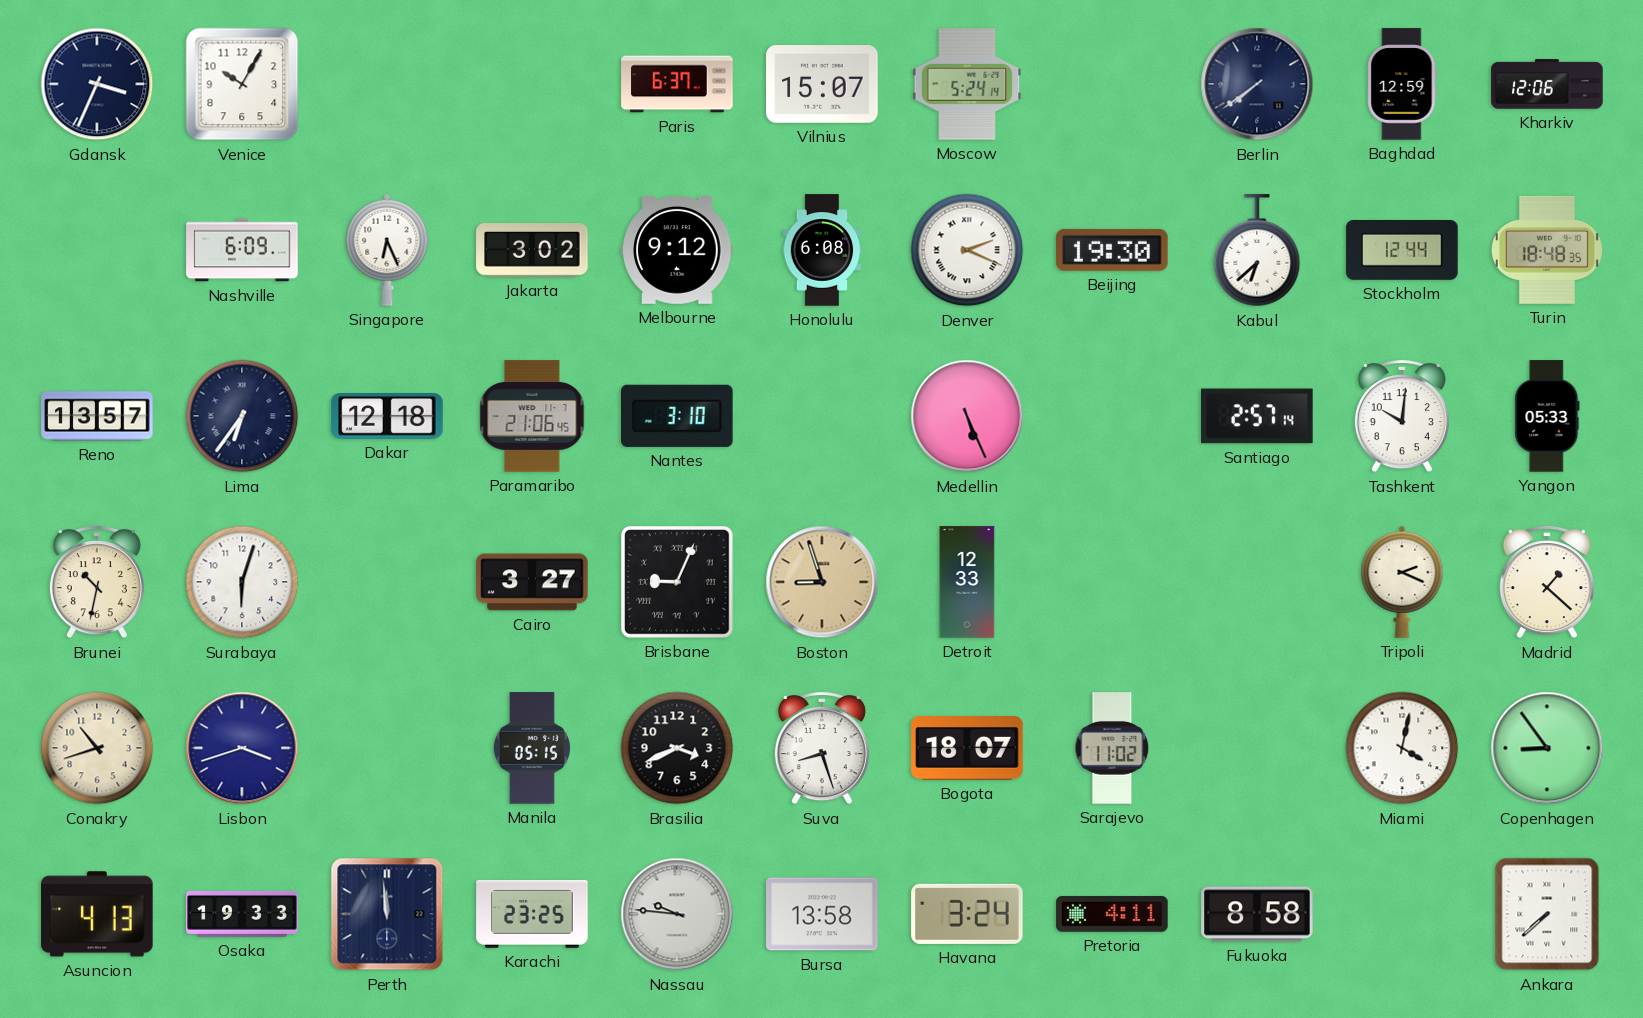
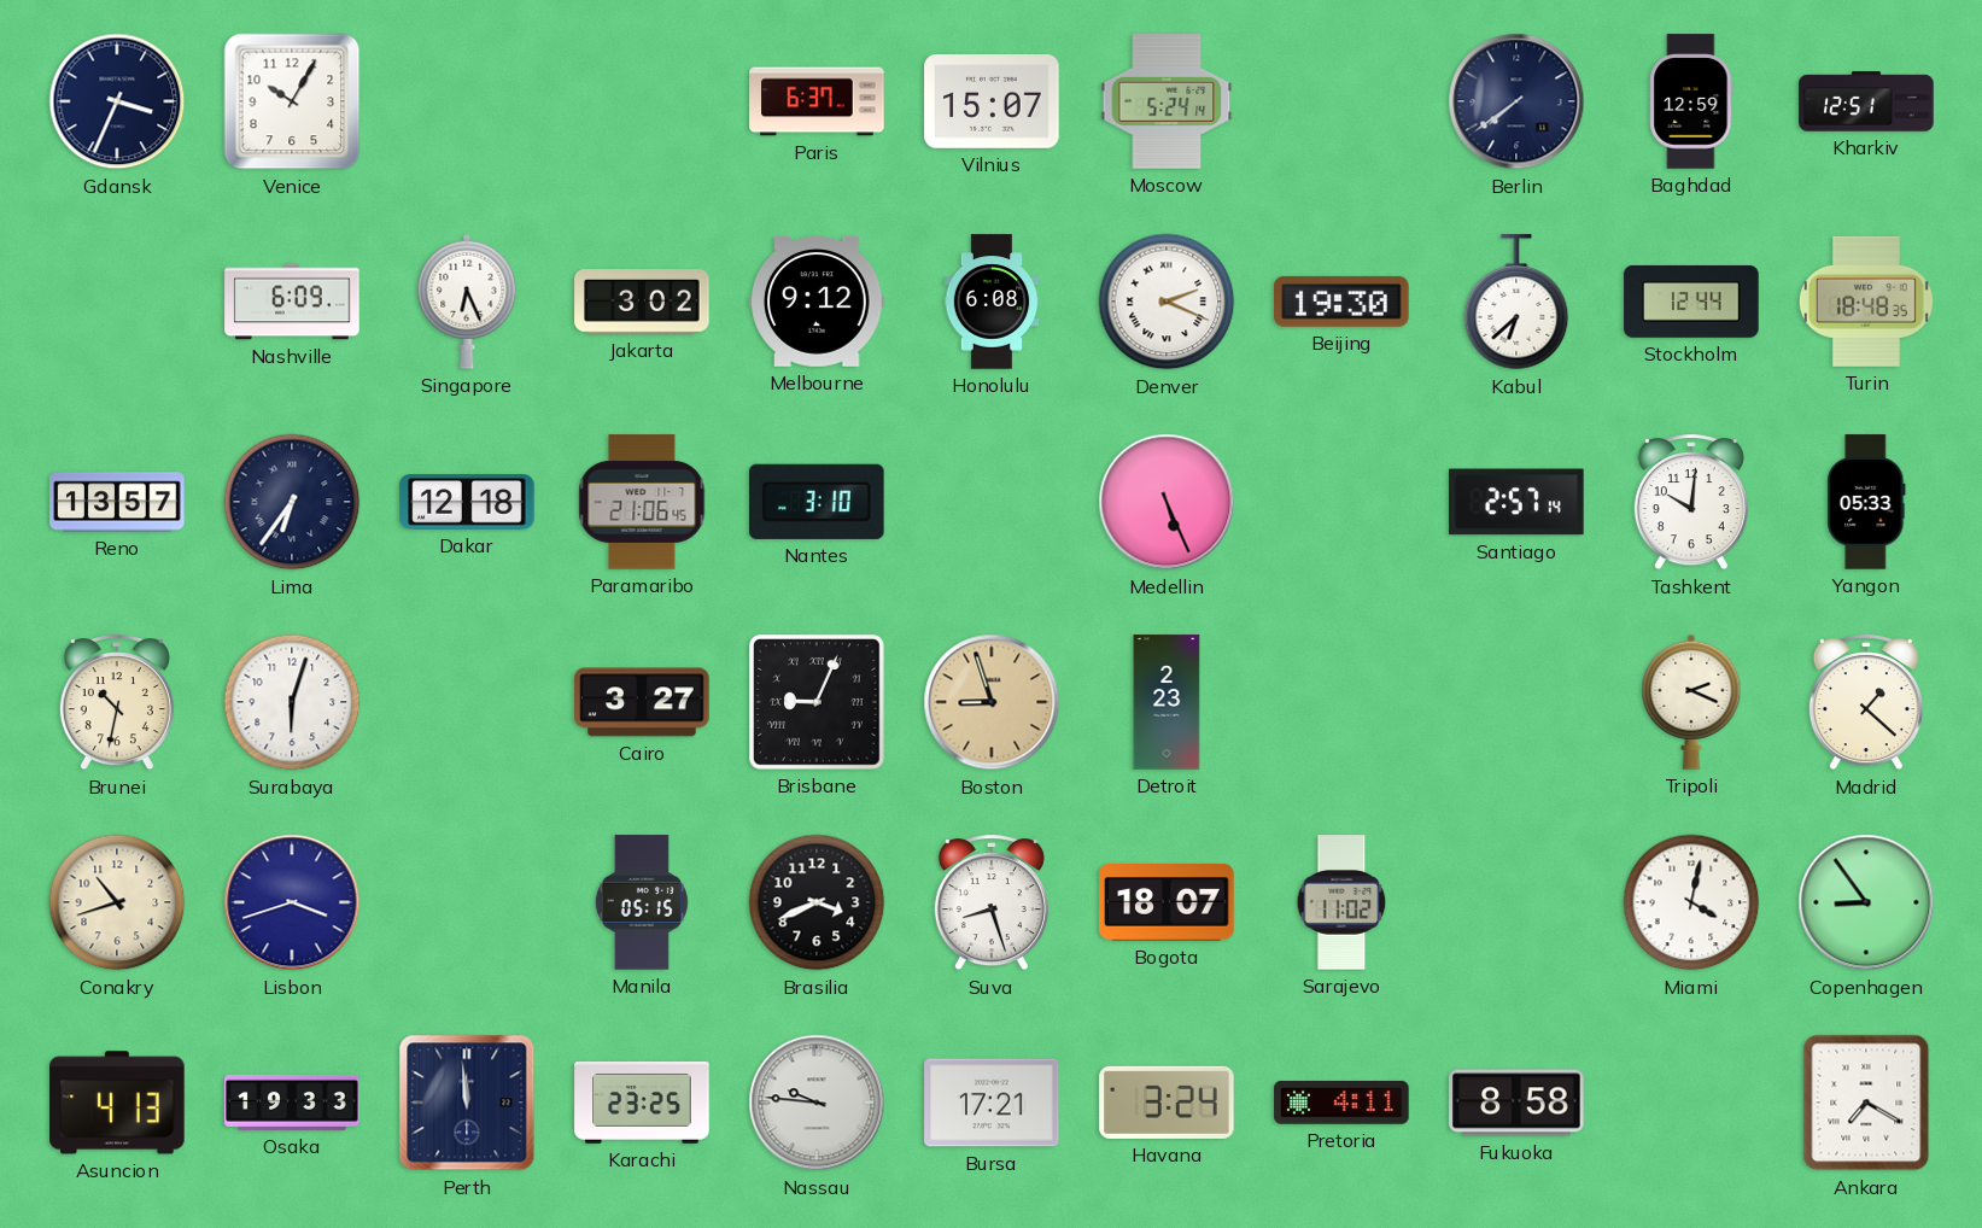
Kharkiv: 12:06 -> 12:51 (1866, 101)
Detroit: 12:33 -> 2:23 (1167, 702)
Bursa: 13:58 -> 17:21 (992, 1103)
Ankara: 7:38 -> 7:20 (1866, 1103)
